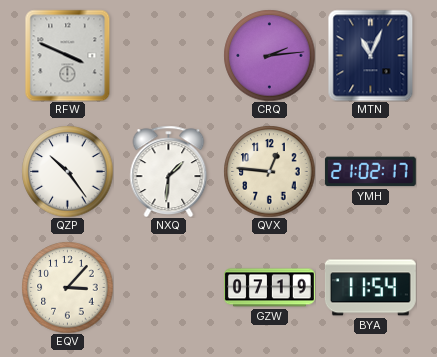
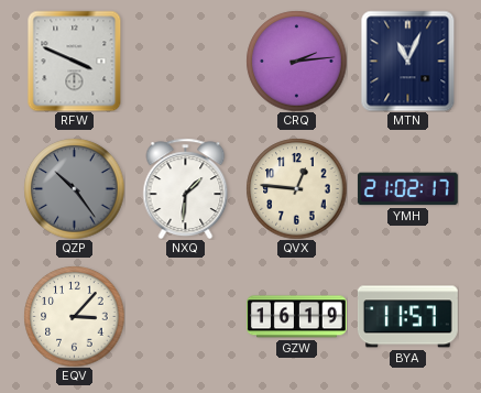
QZP dial: white -> grey (74, 188)
GZW: 07:19 -> 16:19 (296, 317)
BYA: 11:54 -> 11:57 (407, 317)
